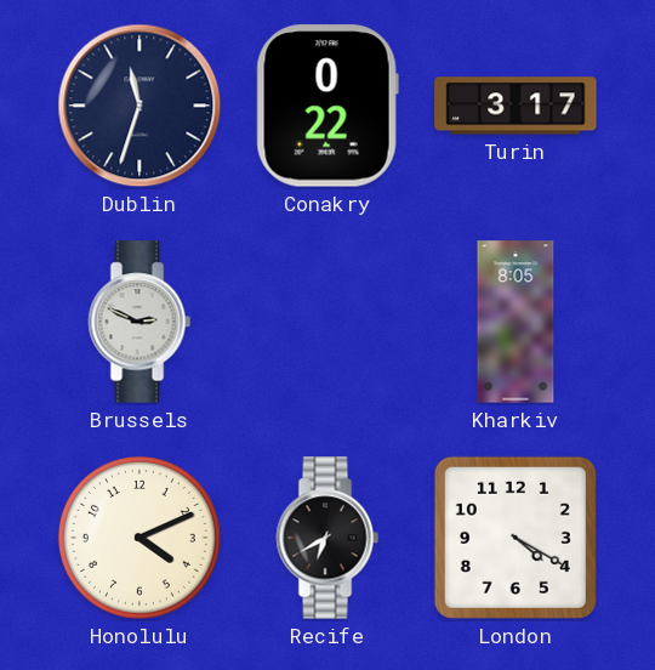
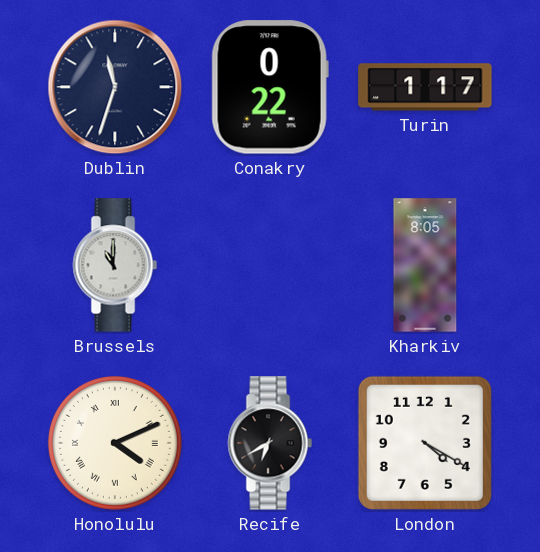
Turin: 3:17 -> 1:17 (425, 87)
Brussels: 2:49 -> 11:00 (115, 265)
Honolulu numerals: Arabic -> Roman (115, 443)
